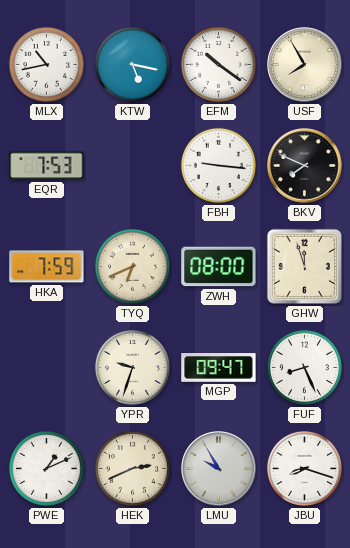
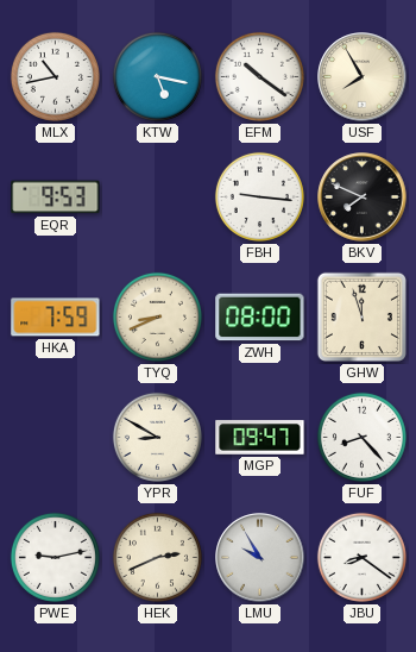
EQR: 7:53 -> 9:53 (56, 198)
TYQ: 6:41 -> 8:41 (157, 316)
YPR: 9:33 -> 8:50 (157, 437)
FUF: 8:26 -> 8:23 (361, 437)
PWE: 1:11 -> 9:13 (55, 557)
JBU: 8:18 -> 8:21 (361, 557)
